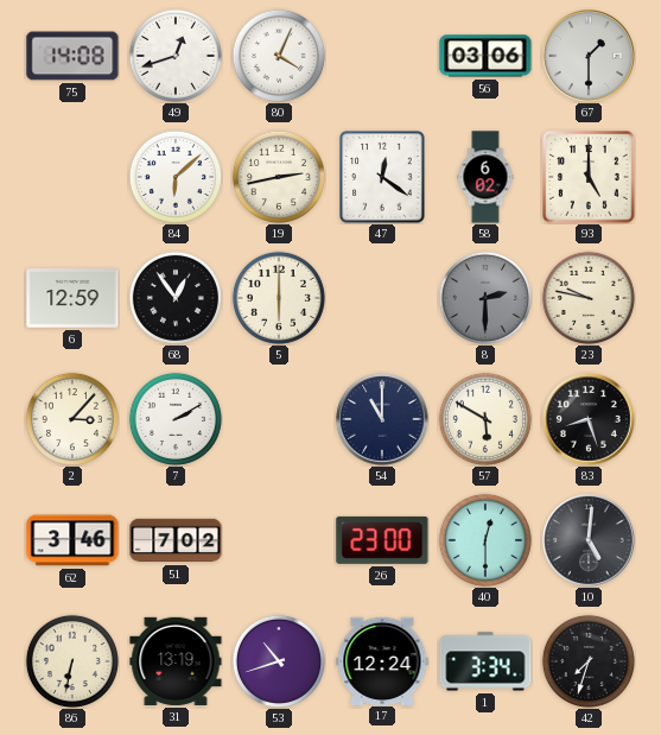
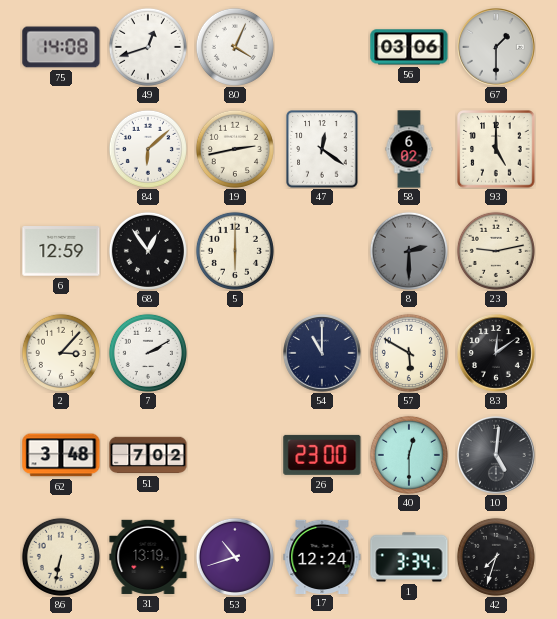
23: 9:47 -> 9:13 (496, 251)
83: 8:27 -> 12:09 (497, 354)
62: 3:46 -> 3:48 (61, 455)
